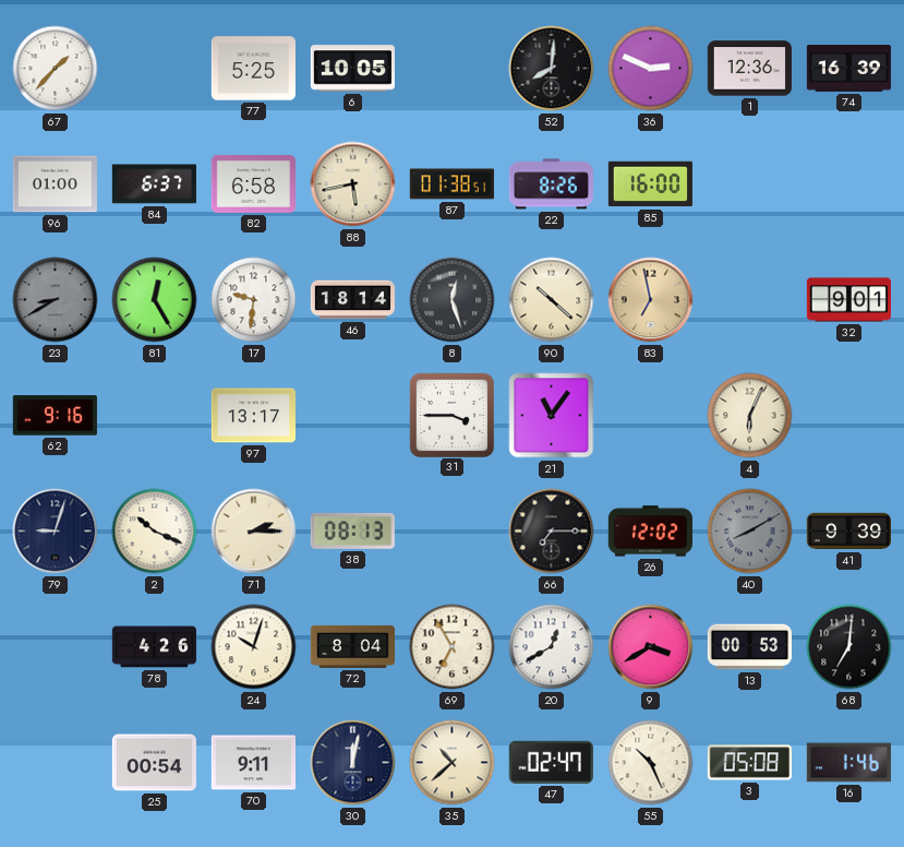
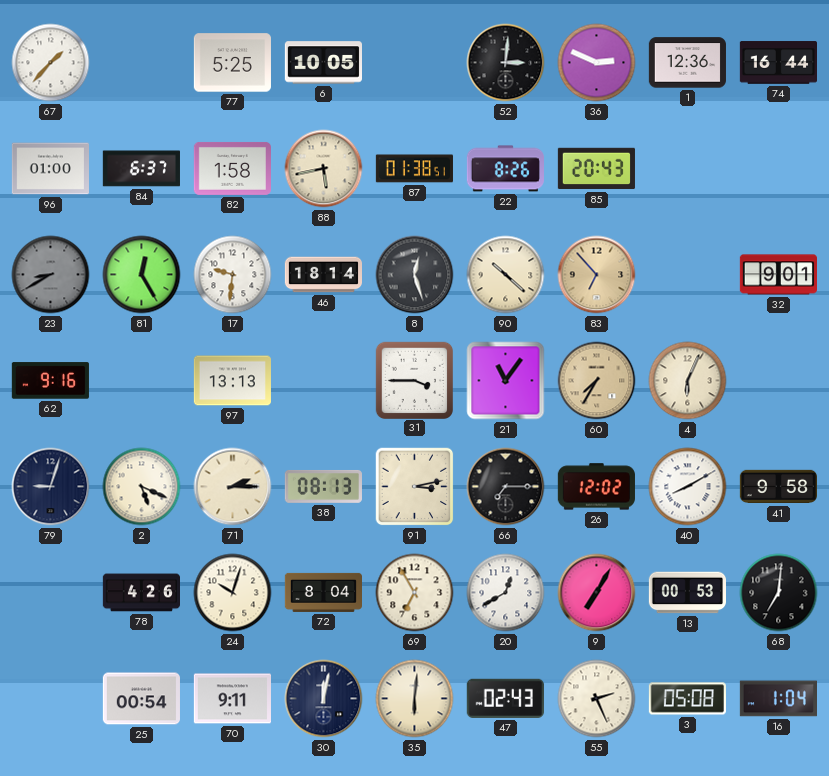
52: 8:01 -> 3:01 (506, 63)
74: 16:39 -> 16:44 (778, 63)
82: 6:58 -> 1:58 (232, 168)
85: 16:00 -> 20:43 (596, 169)
83: 6:58 -> 6:53 (597, 275)
97: 13:17 -> 13:13 (232, 381)
60: none -> 7:35 (597, 381)
2: 10:19 -> 5:19 (142, 487)
91: none -> 3:13 (415, 487)
40 dial: grey -> white (688, 487)
41: 9:39 -> 9:58 (778, 487)
9: 3:40 -> 7:05 (597, 593)
35: 10:38 -> 6:01 (415, 699)
47: 02:47 -> 02:43 (505, 698)
55: 10:26 -> 2:26 (597, 699)
16: 1:46 -> 1:04 (778, 699)
